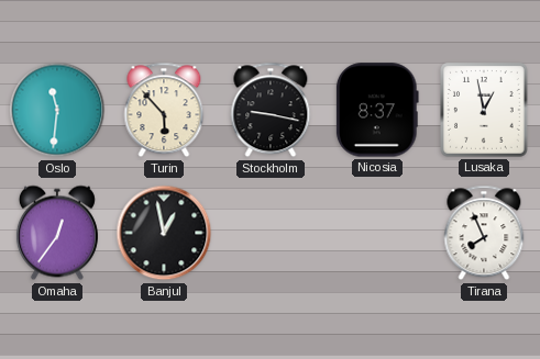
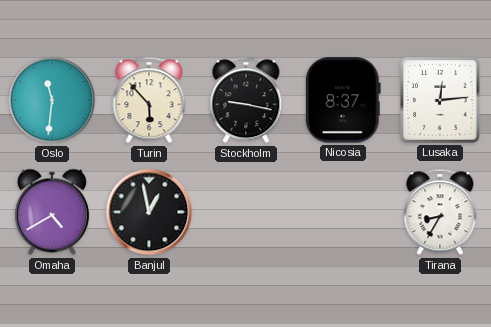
Lusaka: 12:58 -> 12:14 (441, 101)
Omaha: 12:36 -> 4:40 (52, 212)
Tirana: 7:56 -> 8:35 (440, 212)
